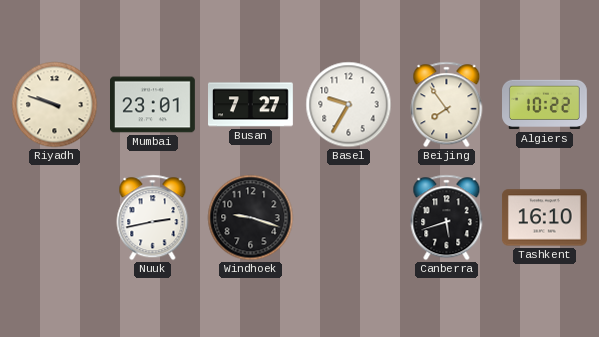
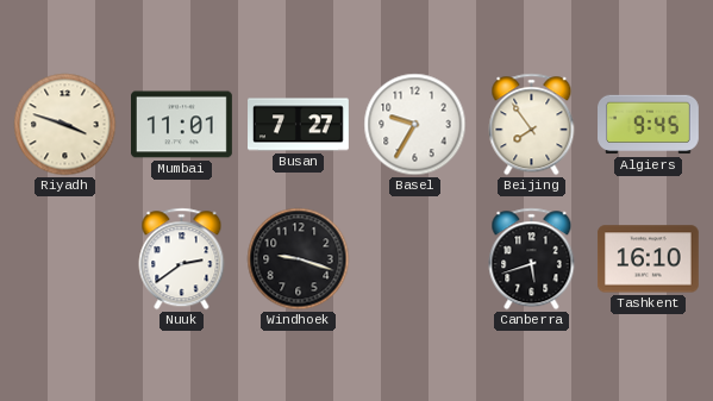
Riyadh: 9:48 -> 3:48 (65, 125)
Mumbai: 23:01 -> 11:01 (182, 125)
Algiers: 10:22 -> 9:45 (649, 125)
Nuuk: 2:43 -> 2:39 (182, 259)
